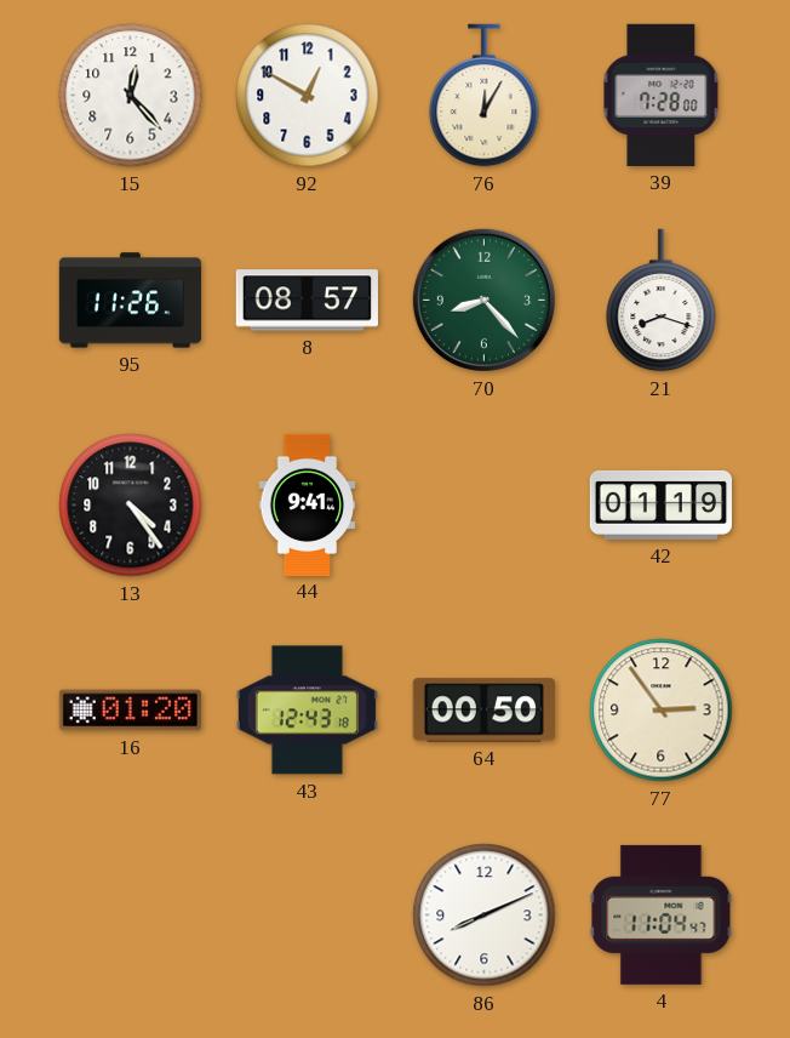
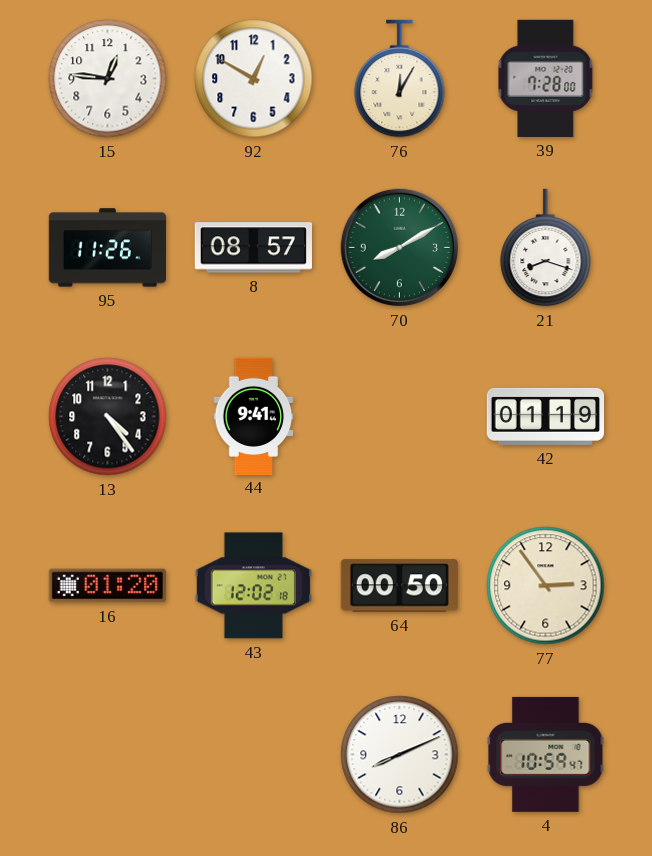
15: 12:23 -> 12:46 (108, 79)
70: 8:23 -> 8:10 (399, 247)
43: 12:43 -> 12:02 (253, 586)
4: 11:04 -> 10:59 (546, 754)
